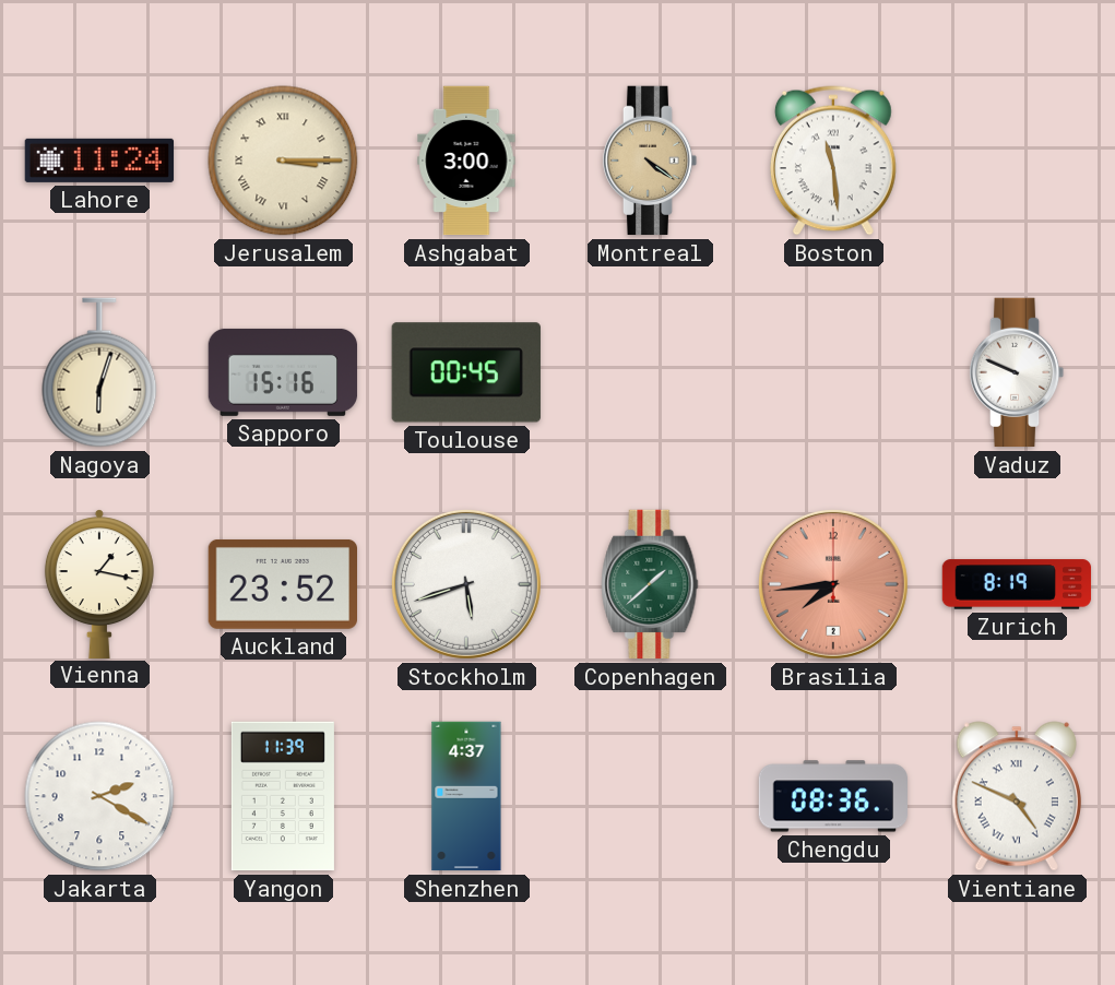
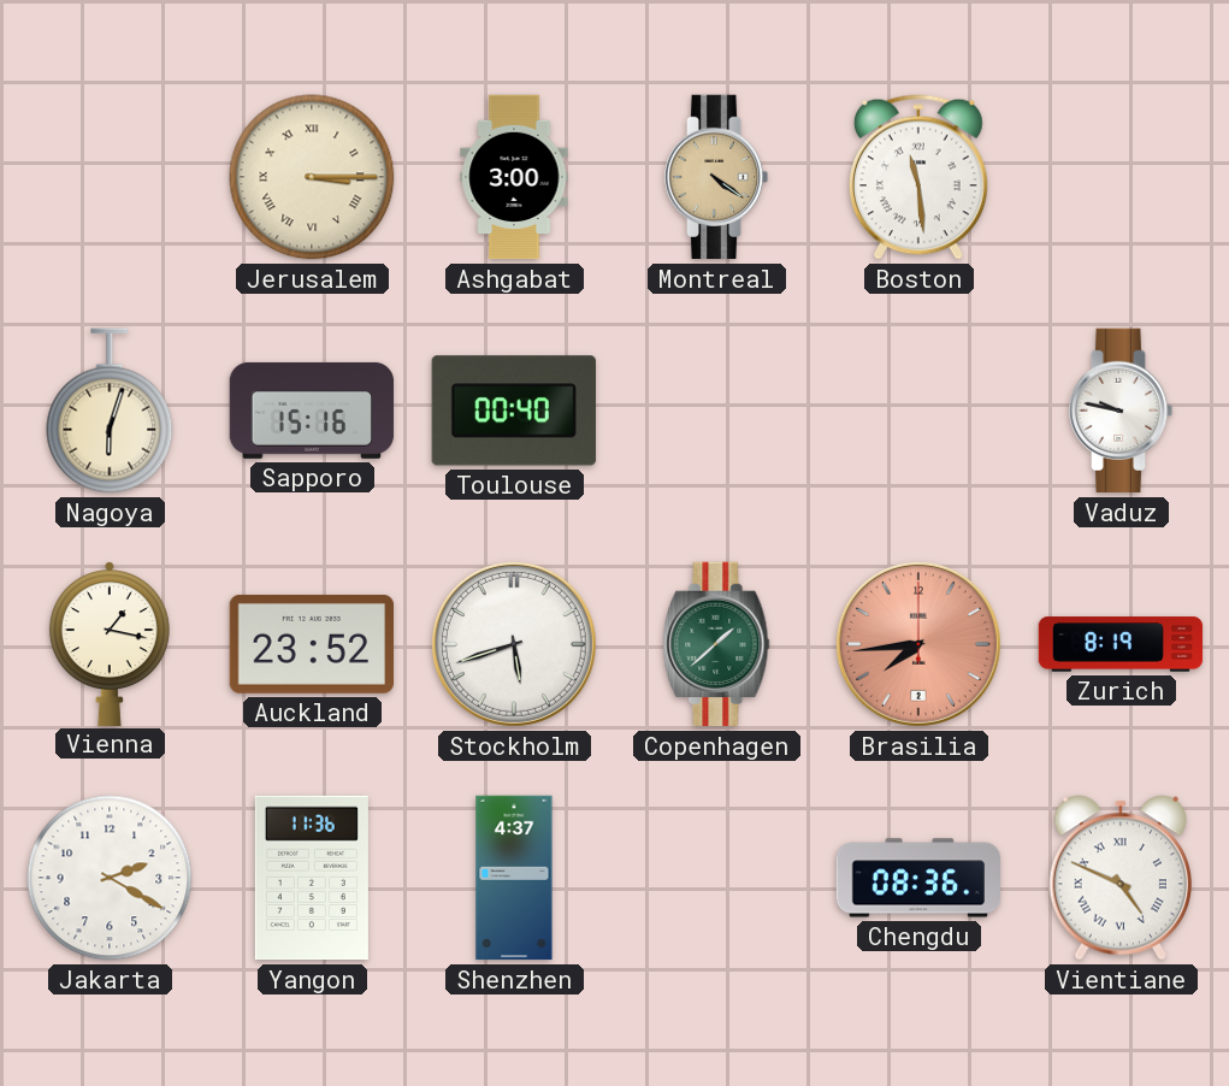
Lahore: 11:24 -> none (99, 161)
Toulouse: 00:45 -> 00:40 (514, 411)
Vaduz: 9:49 -> 9:47 (1121, 411)
Yangon: 11:39 -> 11:36 (312, 878)
